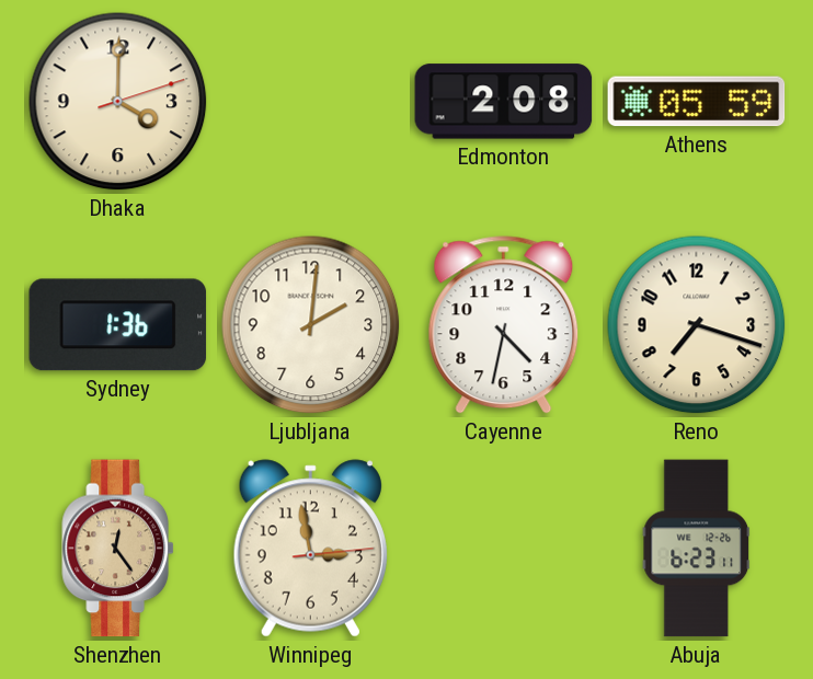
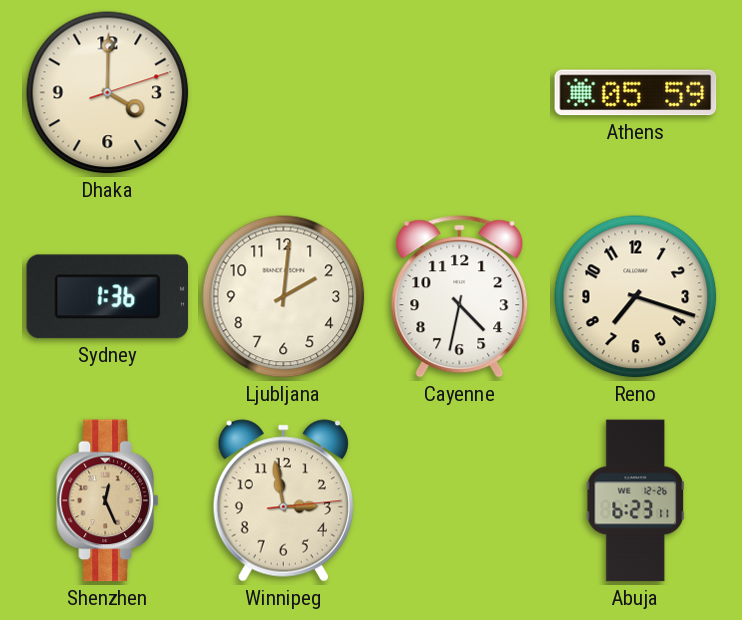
Edmonton: 2:08 -> none (504, 102)
Shenzhen: 12:24 -> 12:26 (108, 501)
